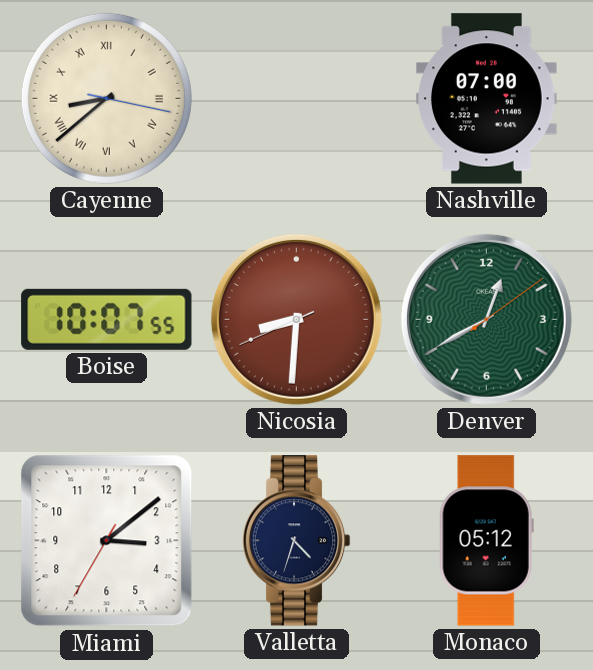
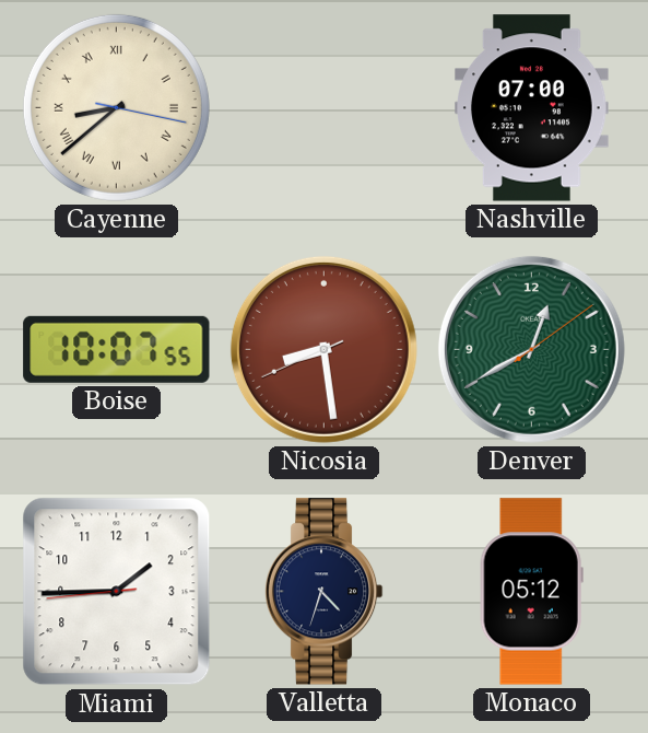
Nicosia: 8:30 -> 8:28 (323, 349)
Miami: 3:08 -> 1:44 (117, 592)
